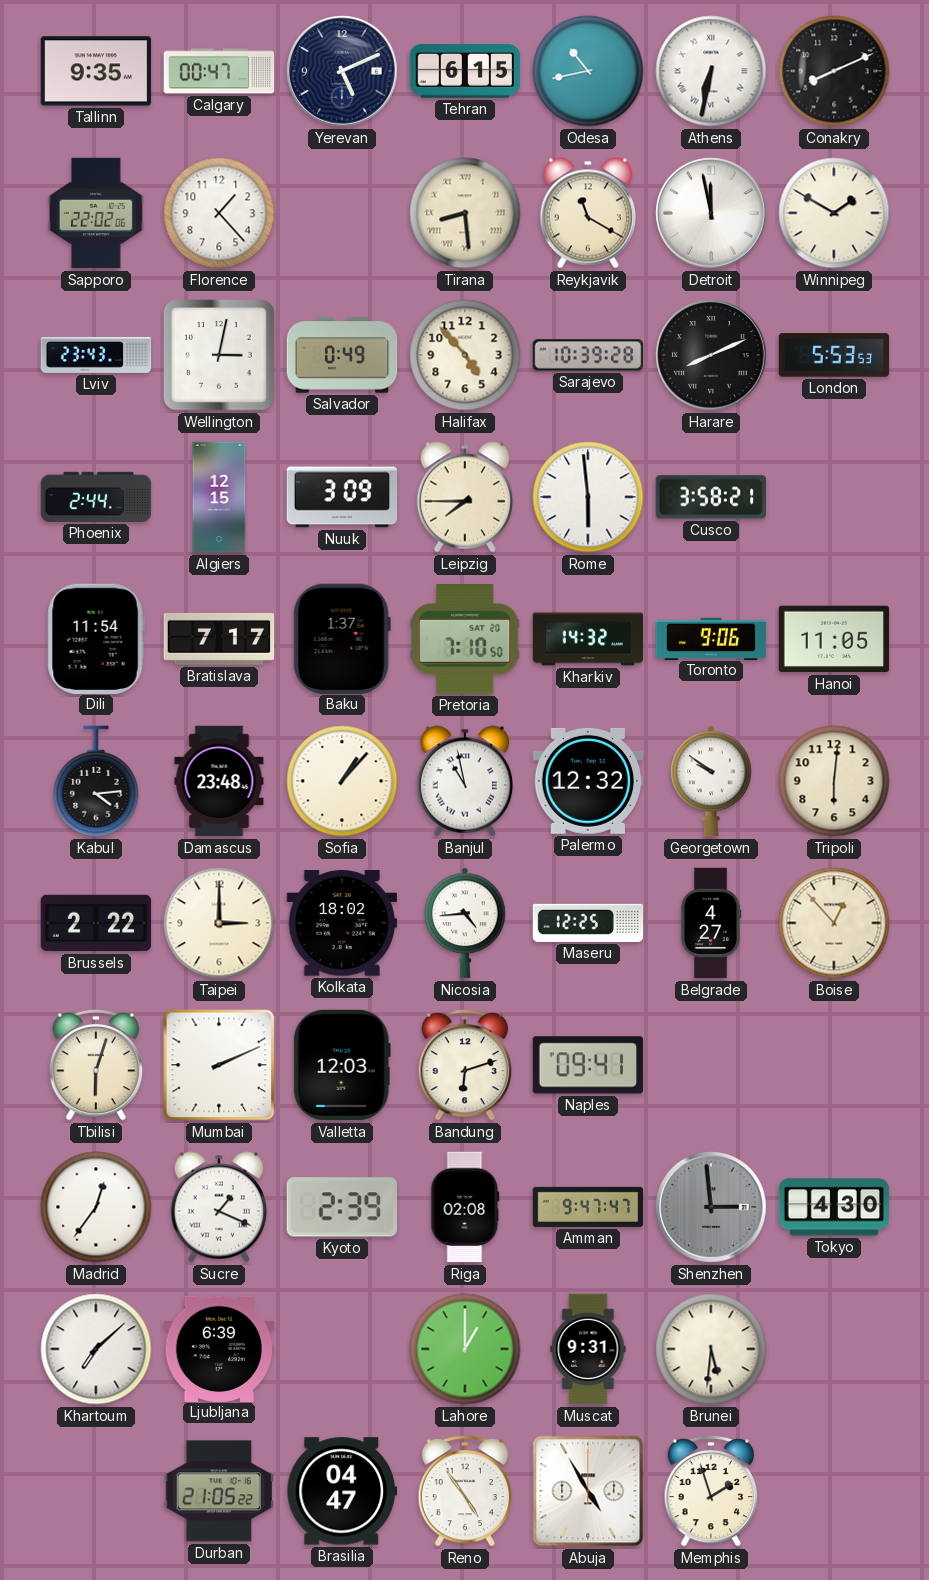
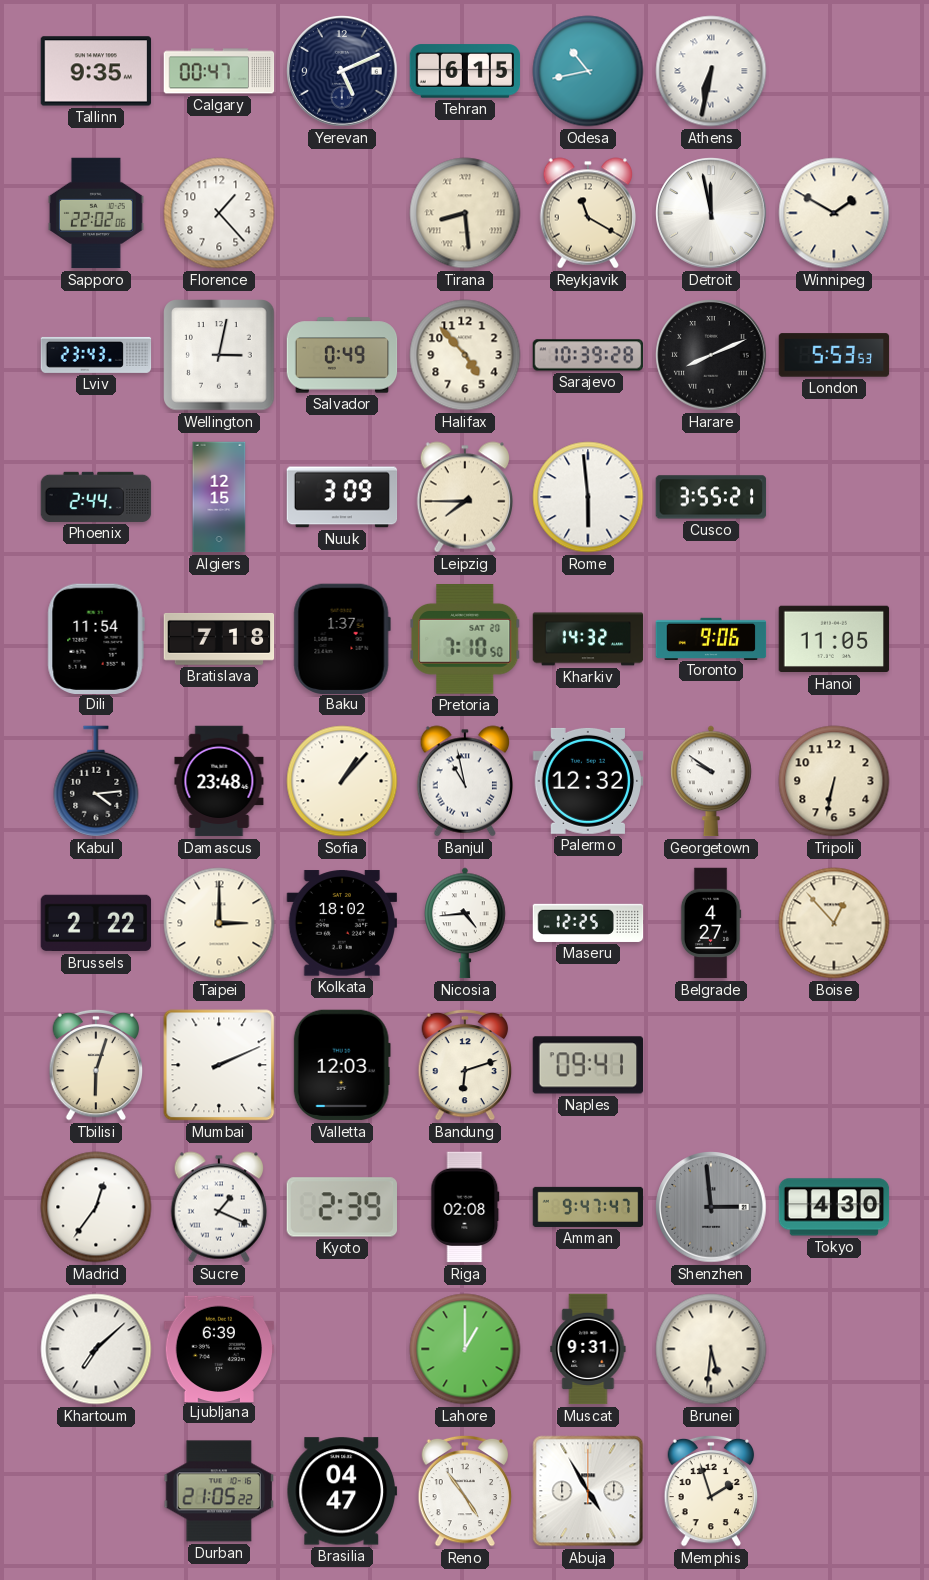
Conakry: 8:11 -> none (834, 71)
Cusco: 3:58 -> 3:55 (711, 497)
Bratislava: 7:17 -> 7:18 (219, 639)
Tripoli: 6:01 -> 6:32 (834, 781)
